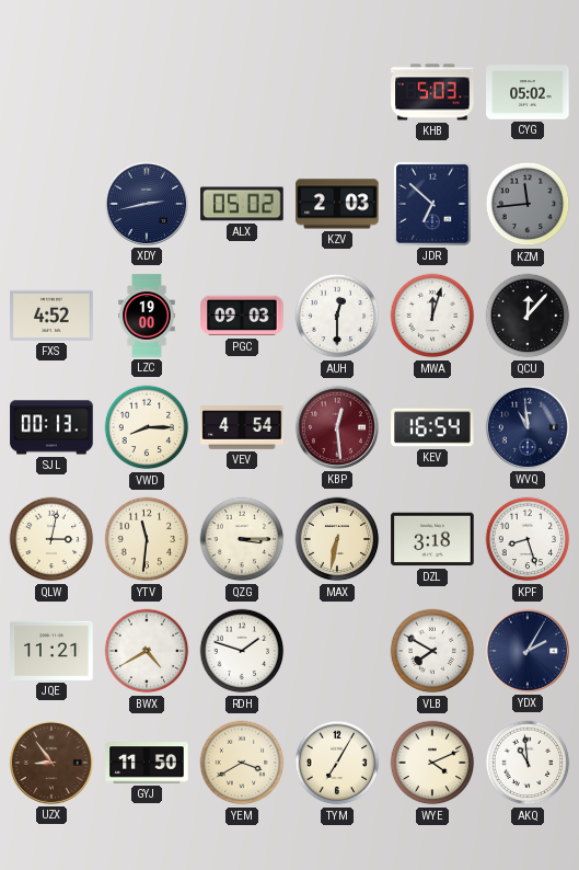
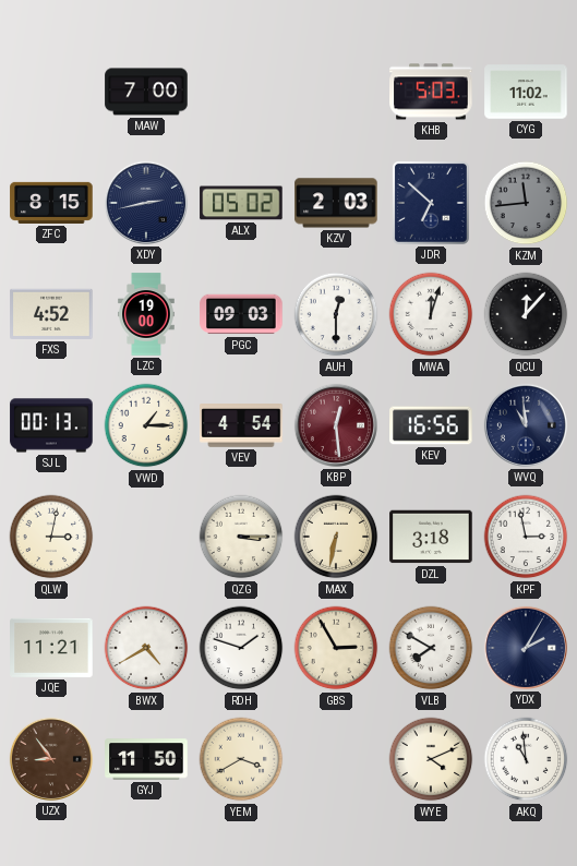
MAW: none -> 7:00 (146, 92)
CYG: 05:02 -> 11:02 (526, 92)
ZFC: none -> 8:15 (51, 203)
VWD: 8:15 -> 1:15 (146, 425)
KEV: 16:54 -> 16:56 (431, 425)
YTV: 11:31 -> none (147, 539)
KPF: 8:27 -> 2:58 (526, 537)
GBS: none -> 2:55 (336, 648)
TYM: 7:05 -> none (337, 763)
